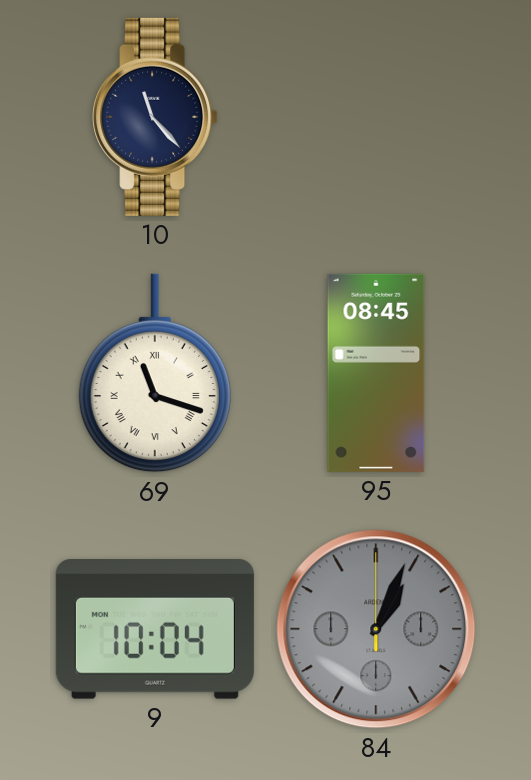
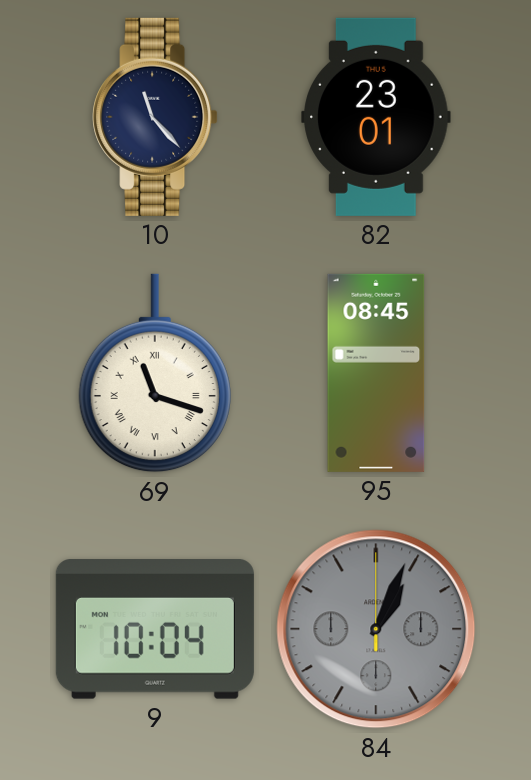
82: none -> 23:01 (376, 117)
